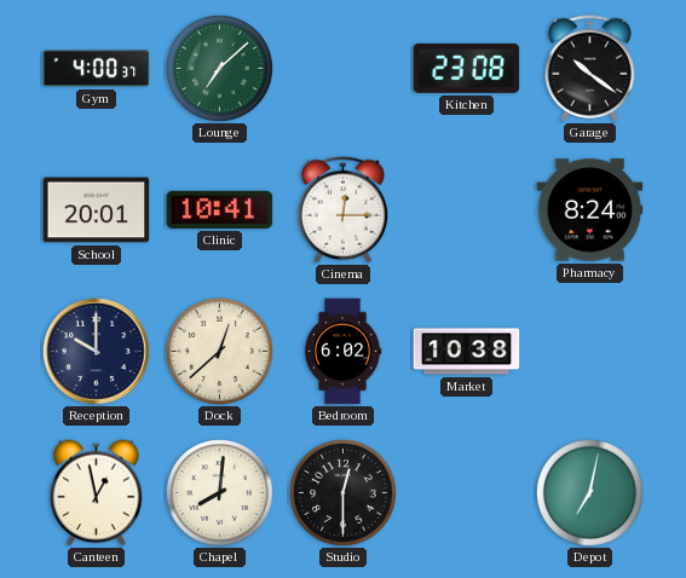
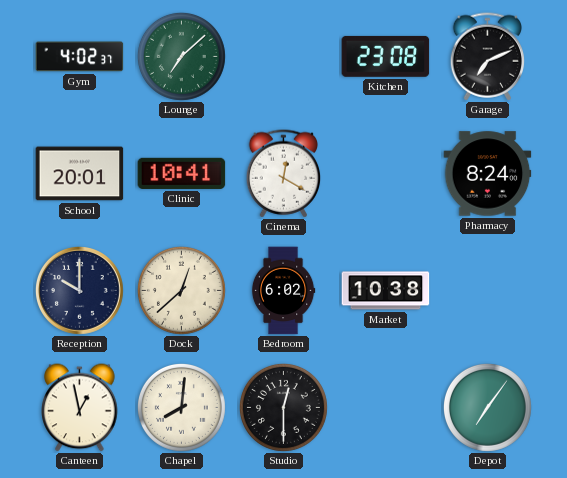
Gym: 4:00 -> 4:02 (80, 57)
Garage: 10:21 -> 7:11 (488, 57)
Cinema: 12:15 -> 12:20 (284, 174)
Depot: 7:02 -> 7:06 (487, 407)
